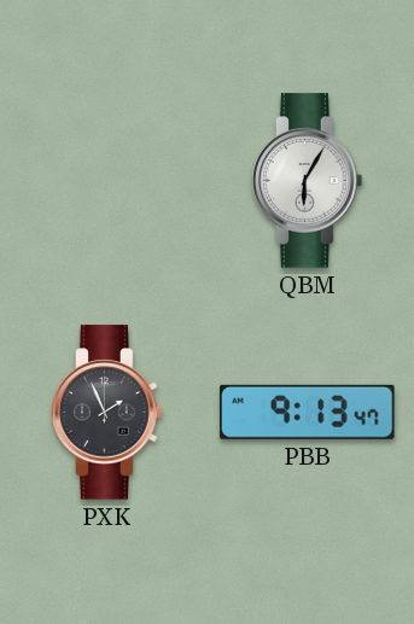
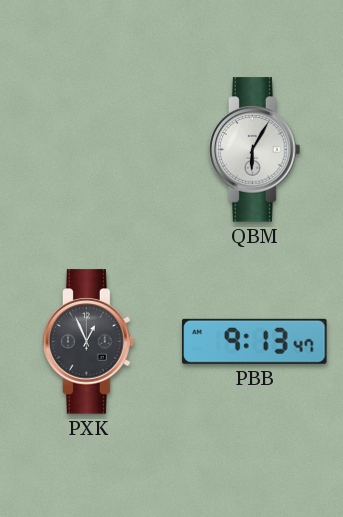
PXK: 1:56 -> 12:56 (89, 342)
